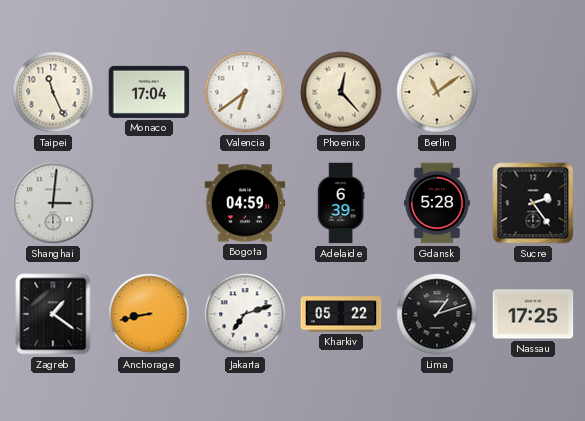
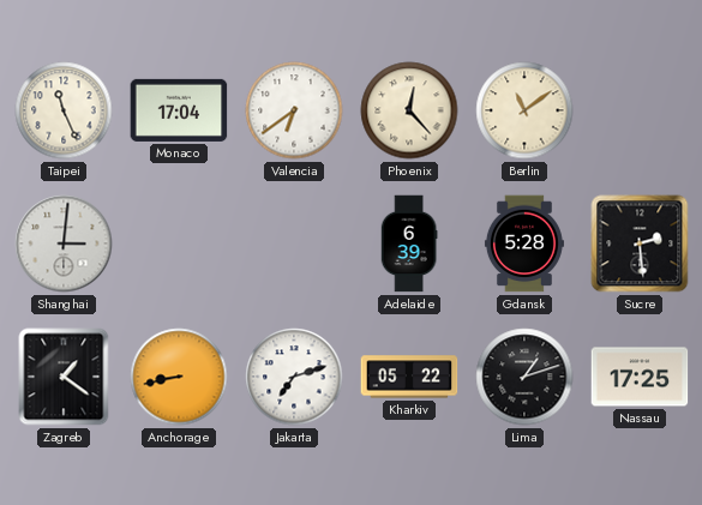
Bogota: 04:59 -> none (245, 203)
Sucre: 2:24 -> 2:29 (640, 244)
